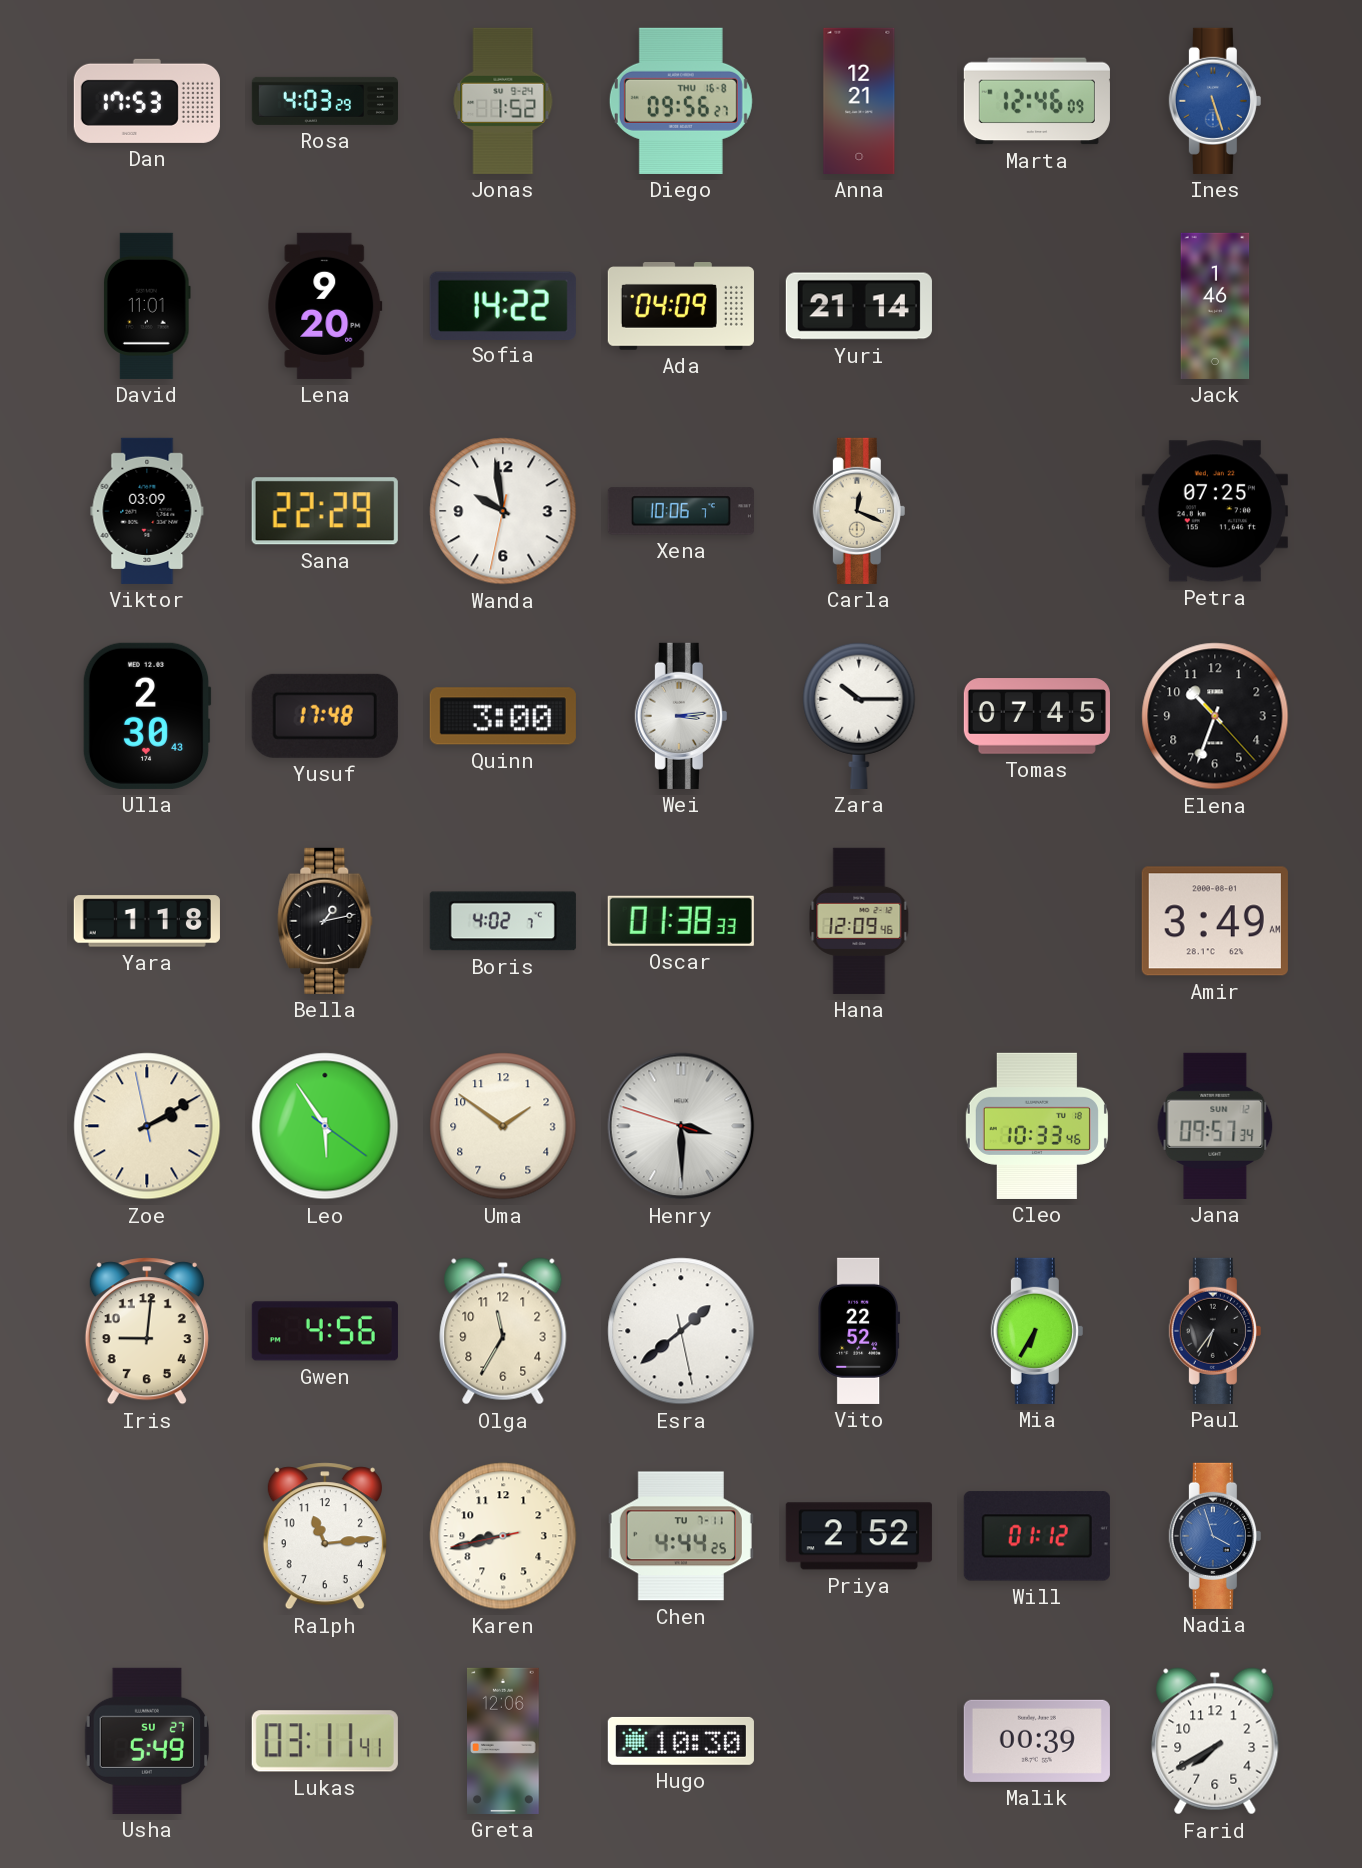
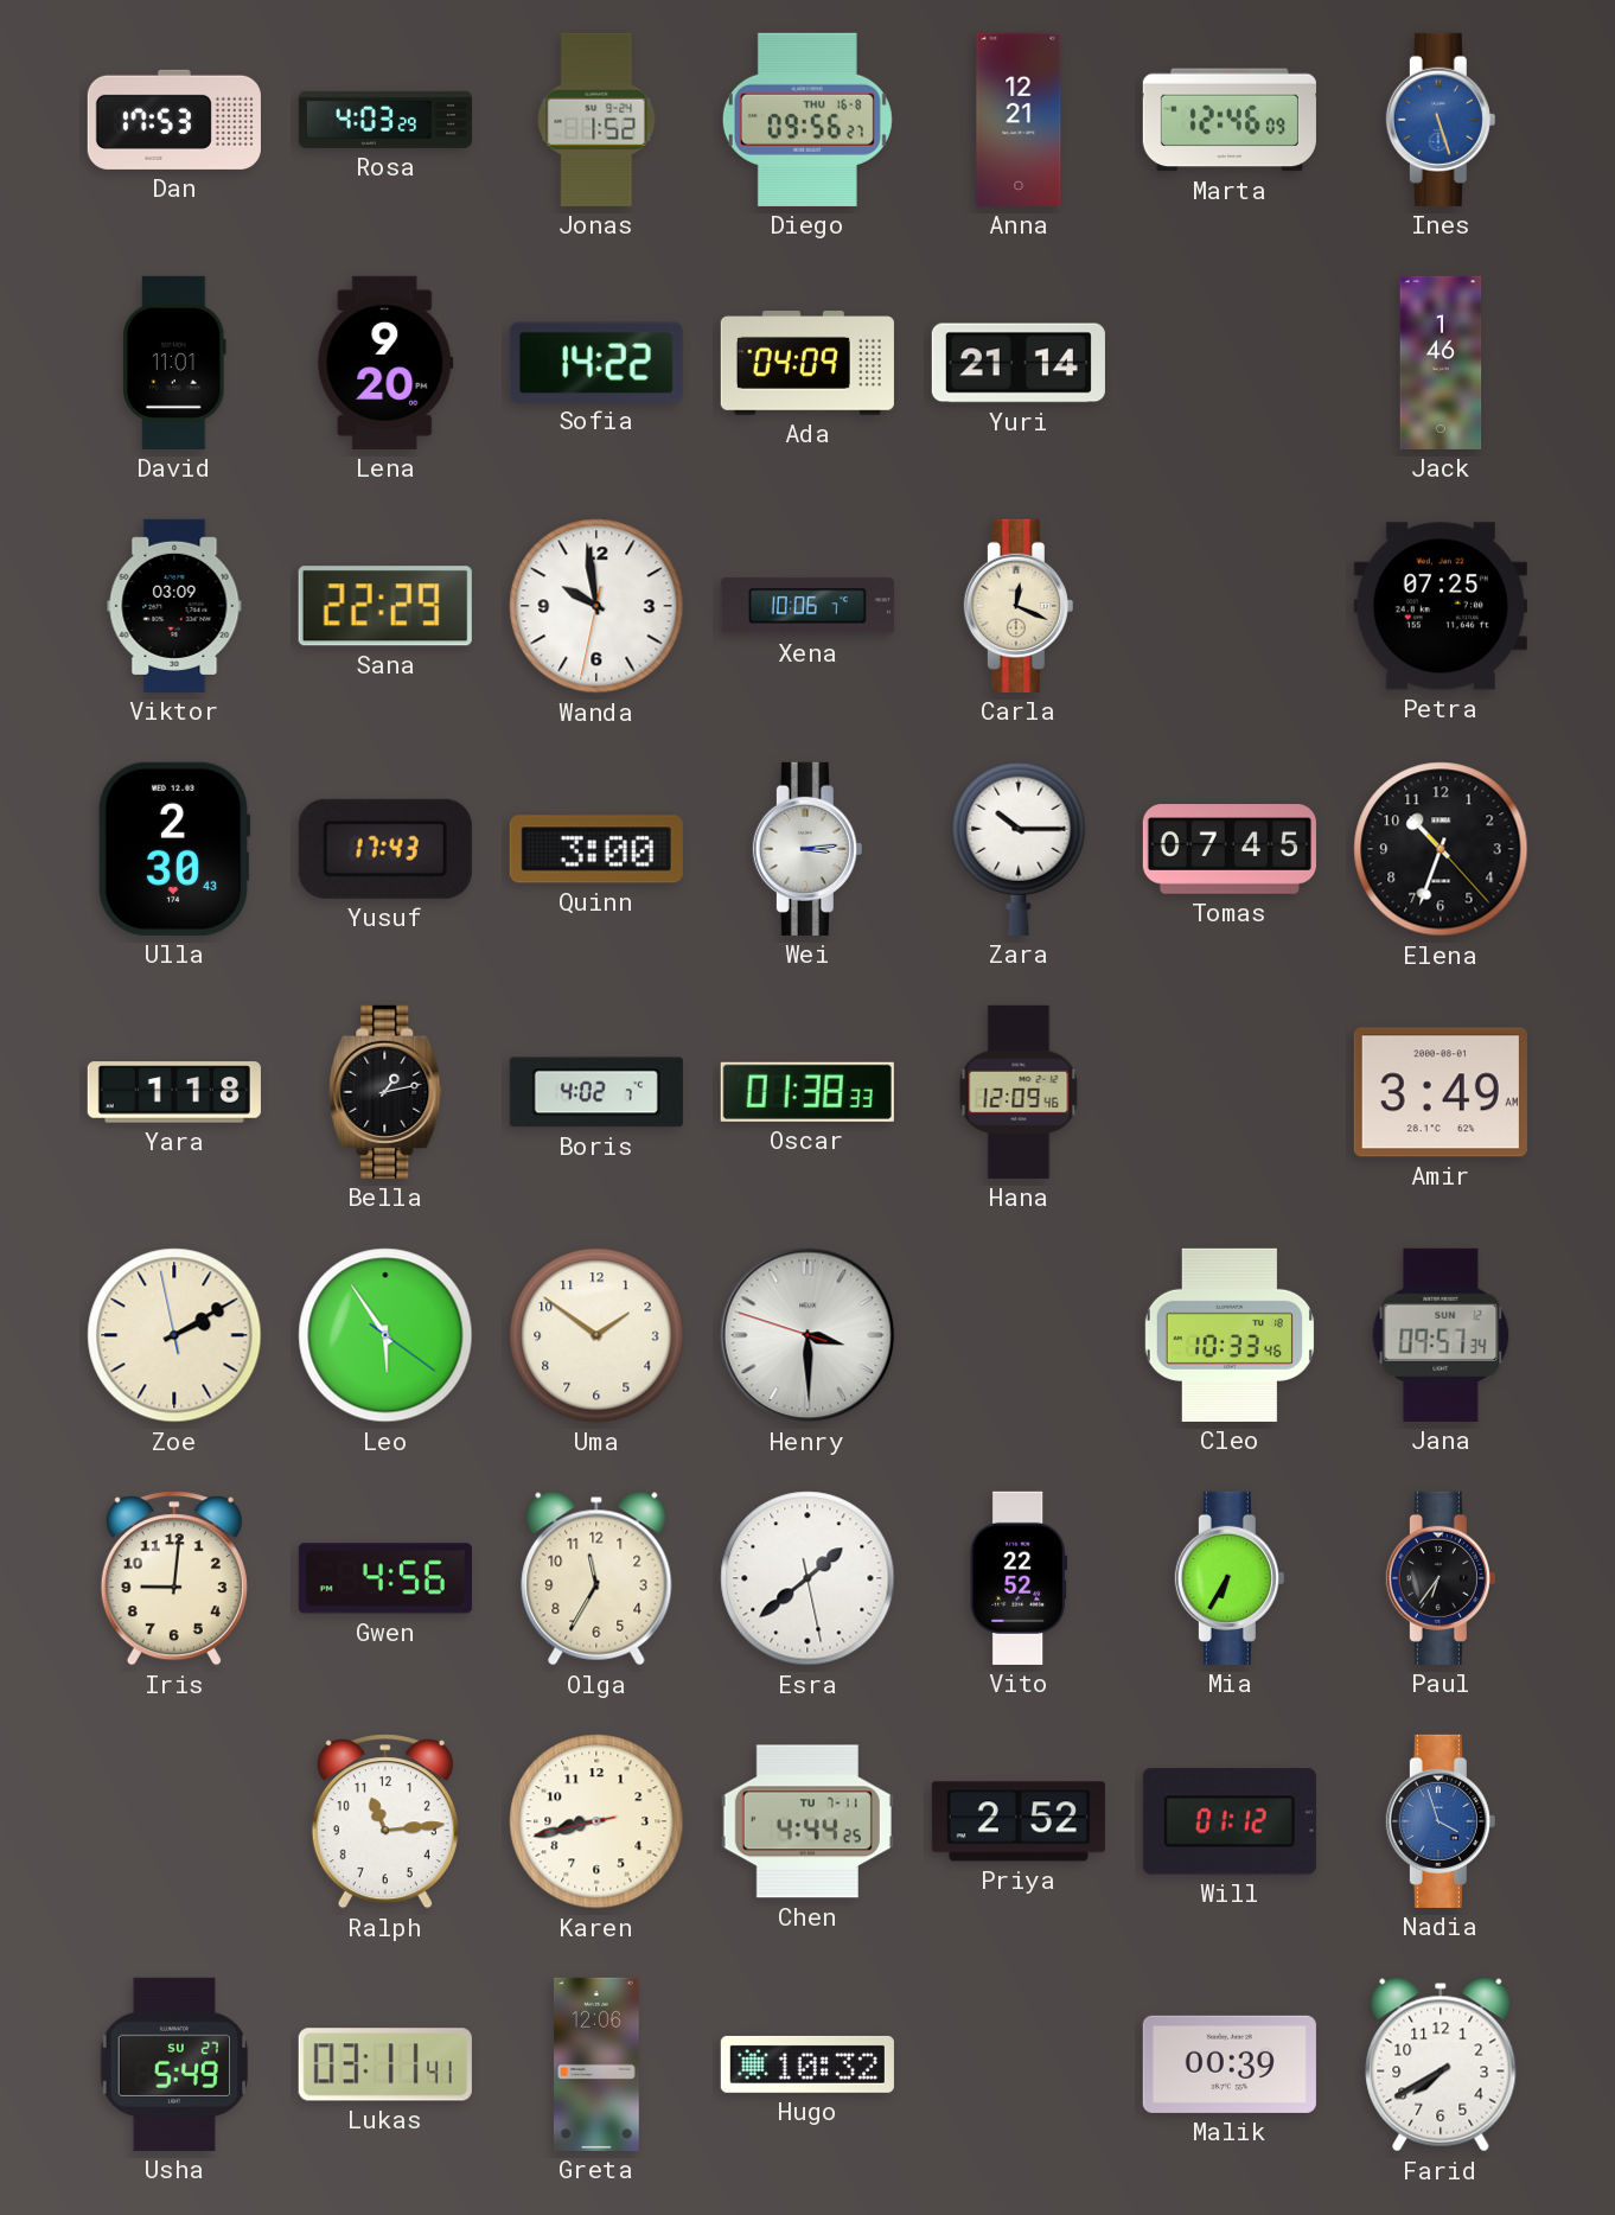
Yusuf: 17:48 -> 17:43 (385, 849)
Hugo: 10:30 -> 10:32 (807, 2064)
